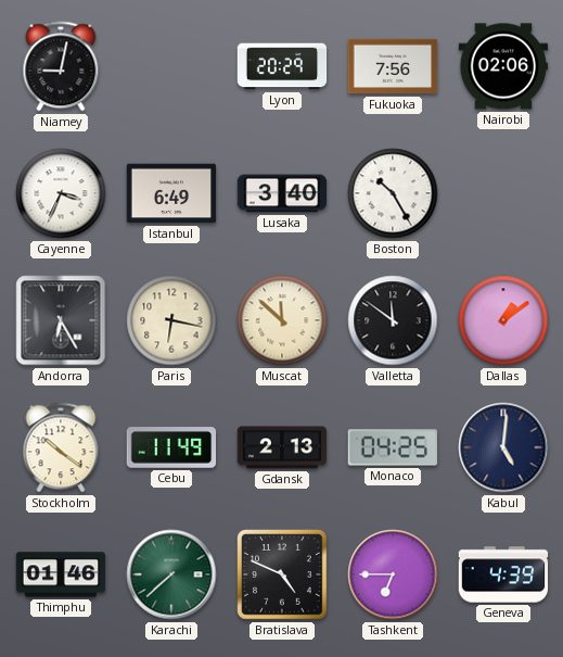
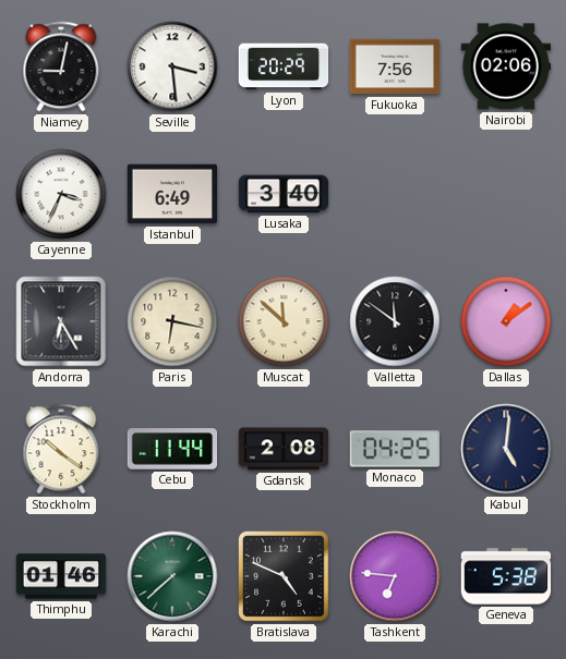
Seville: none -> 3:29 (172, 66)
Boston: 10:25 -> none (393, 193)
Cebu: 11:49 -> 11:44 (172, 449)
Gdansk: 2:13 -> 2:08 (284, 449)
Tashkent: 6:45 -> 6:46 (395, 576)
Geneva: 4:39 -> 5:38 (506, 576)
